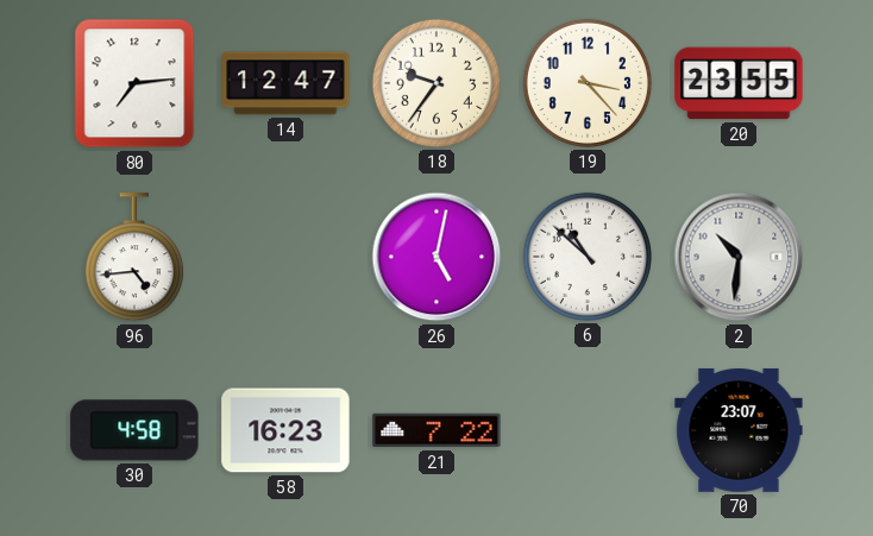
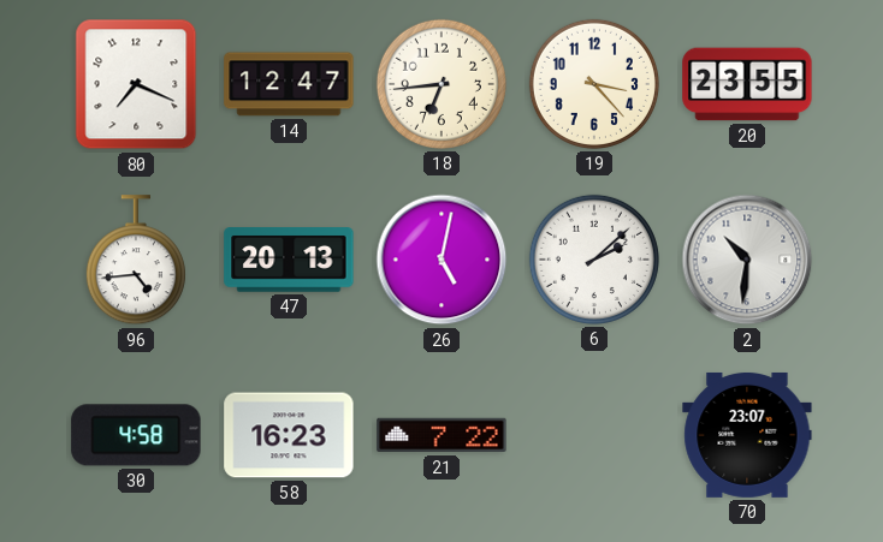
80: 7:14 -> 7:19 (136, 84)
18: 9:36 -> 6:44 (441, 84)
47: none -> 20:13 (289, 260)
6: 10:52 -> 2:08 (594, 260)
